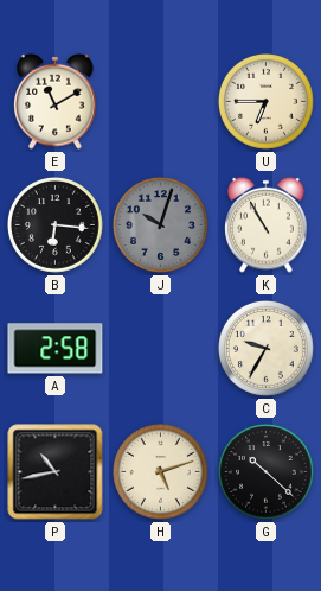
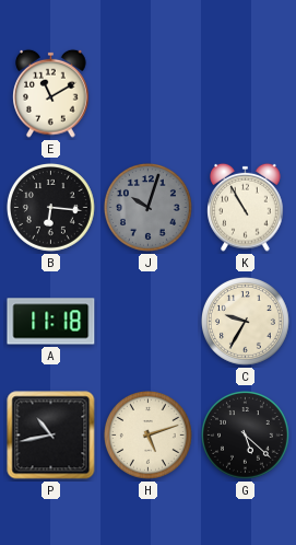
U: 6:45 -> none (267, 102)
A: 2:58 -> 11:18 (51, 322)
G: 10:22 -> 5:22 (246, 436)
